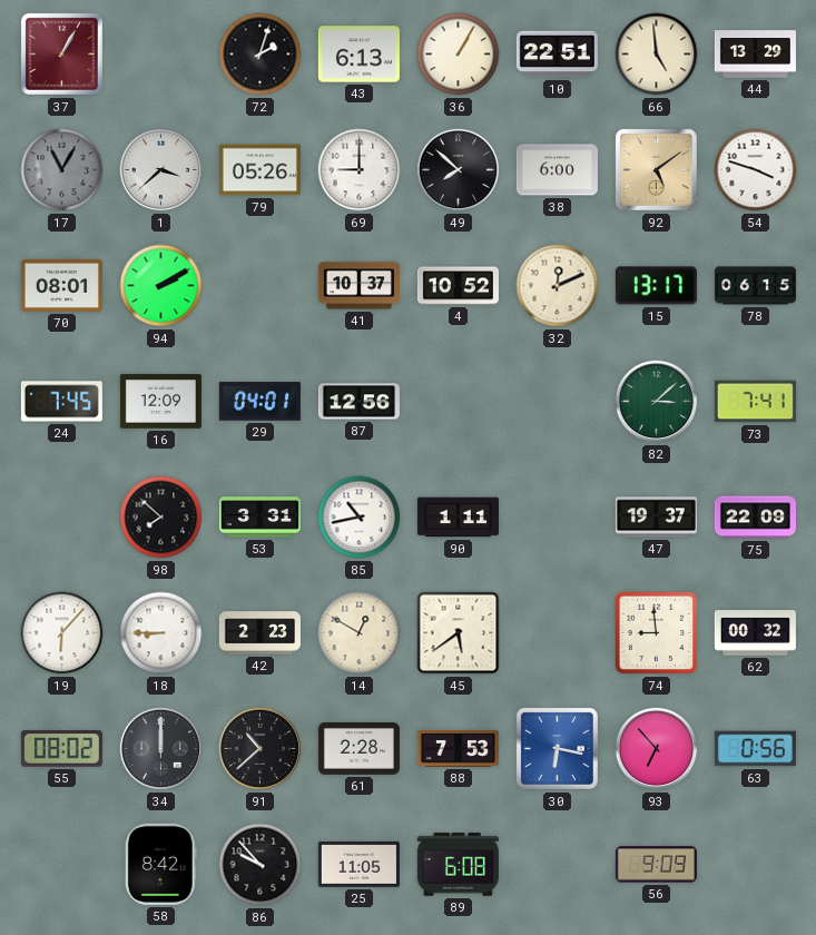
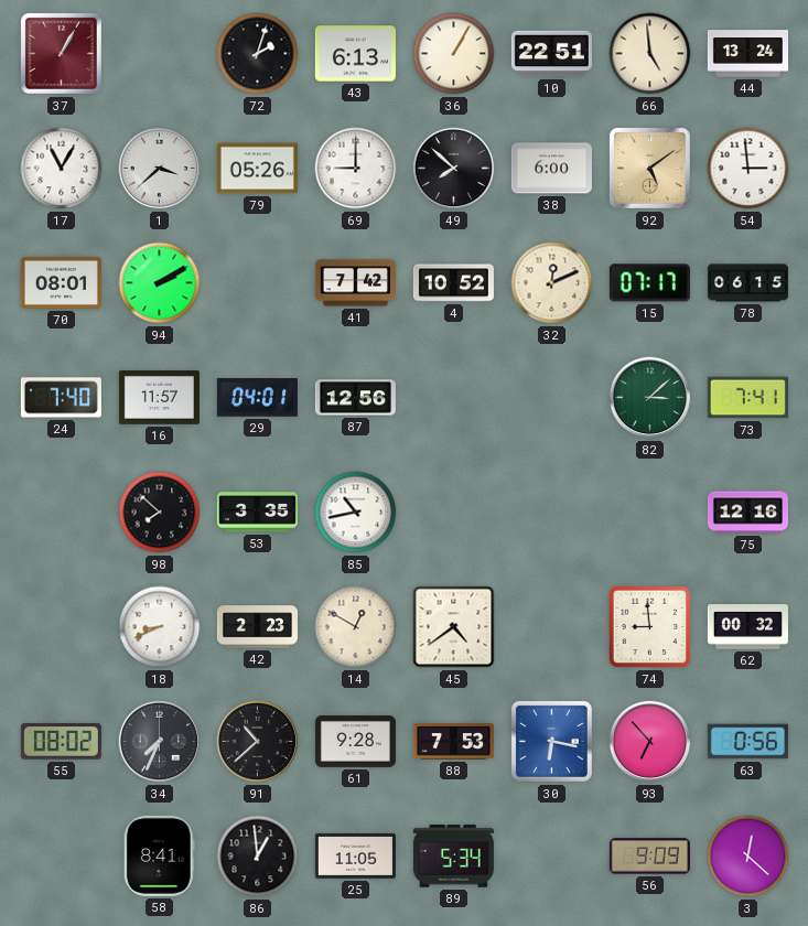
44: 13:29 -> 13:24 (747, 54)
17 dial: grey -> white (62, 169)
54: 3:48 -> 2:59 (748, 169)
41: 10:37 -> 7:42 (355, 283)
15: 13:17 -> 07:17 (649, 283)
24: 7:45 -> 7:40 (61, 398)
16: 12:09 -> 11:57 (159, 398)
53: 3:31 -> 3:35 (257, 513)
90: 1:11 -> none (458, 518)
47: 19:37 -> none (656, 518)
75: 22:09 -> 12:16 (747, 513)
19: 6:07 -> none (62, 633)
18: 8:45 -> 8:41 (160, 627)
45: 5:39 -> 4:39 (454, 627)
34: 12:00 -> 7:34 (160, 742)
61: 2:28 -> 9:28 (355, 741)
58: 8:42 -> 8:41 (159, 855)
86: 9:53 -> 12:59 (258, 857)
89: 6:08 -> 5:34 (453, 857)
3: none -> 12:22 (748, 857)
